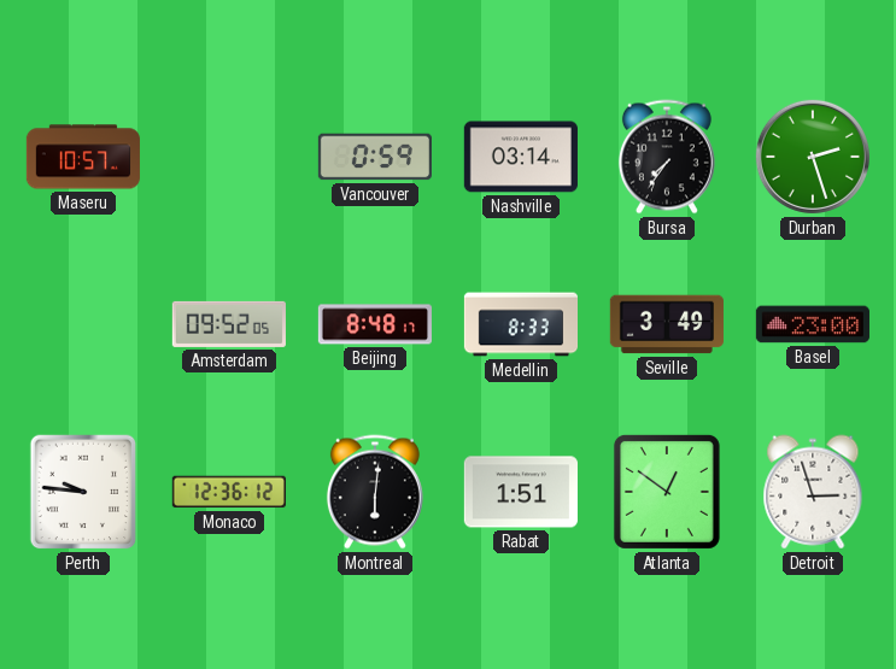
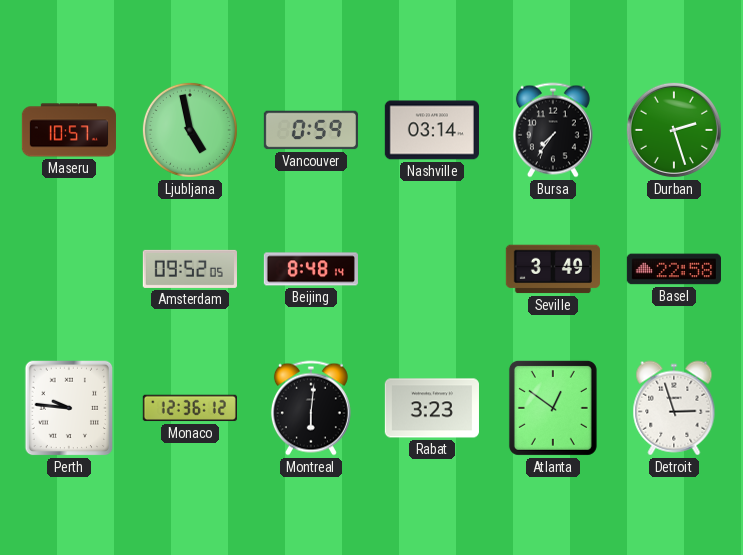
Ljubljana: none -> 4:58 (190, 130)
Beijing: 8:48:17 -> 8:48:14 (311, 269)
Medellin: 8:33 -> none (520, 324)
Basel: 23:00 -> 22:58 (674, 269)
Rabat: 1:51 -> 3:23 (432, 408)
